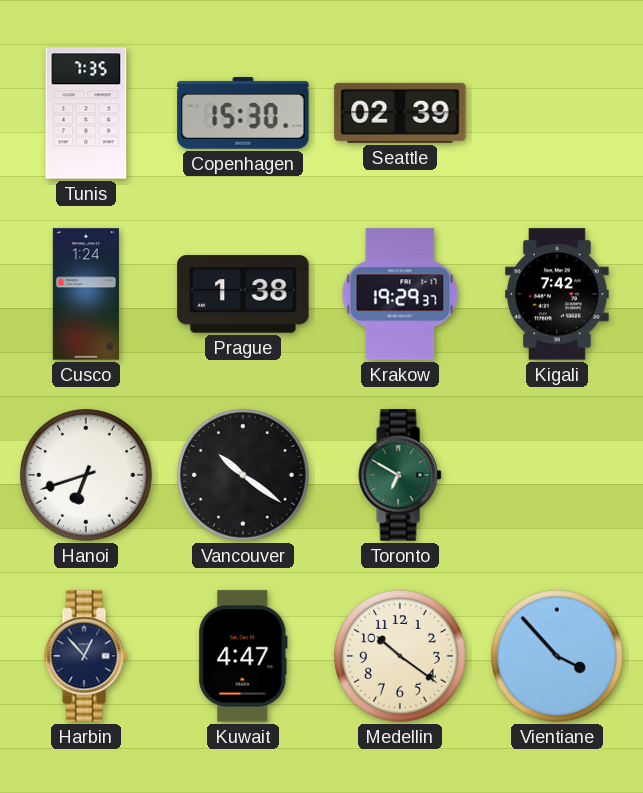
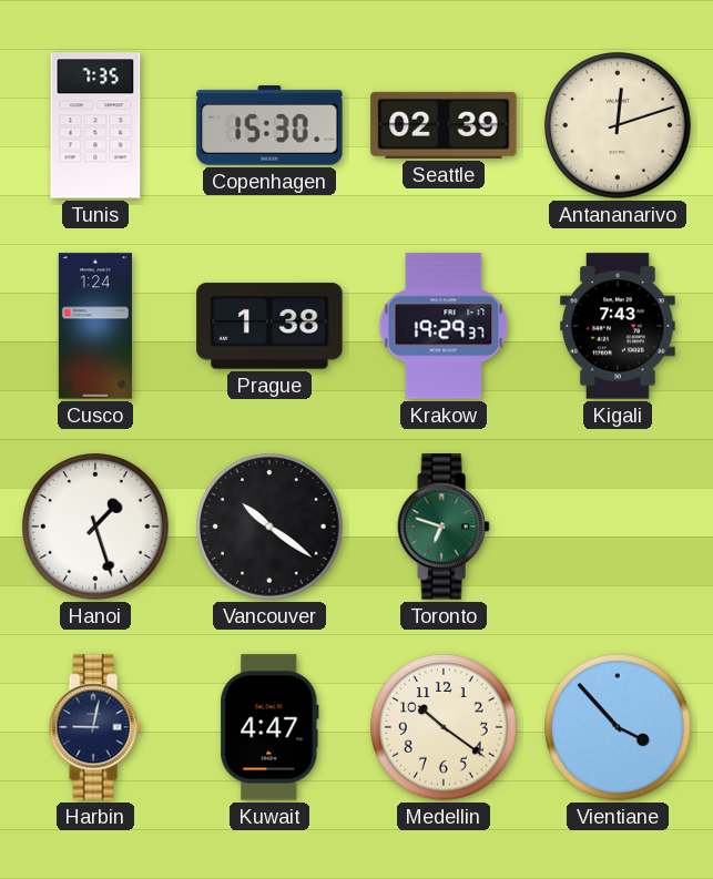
Antananarivo: none -> 12:12 (618, 125)
Kigali: 7:42 -> 7:43 (618, 326)
Hanoi: 6:42 -> 1:27 (95, 527)
Toronto: 6:50 -> 6:48 (444, 527)
Harbin: 12:53 -> 9:02 (95, 727)
